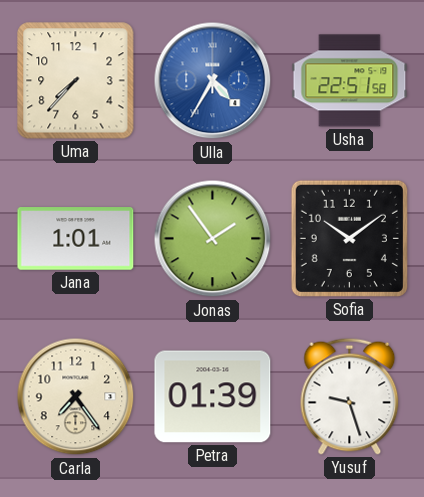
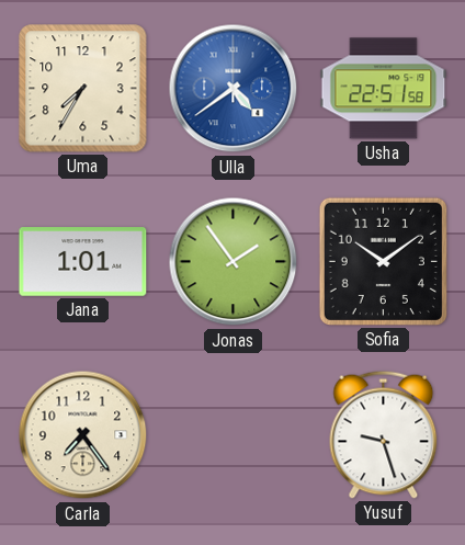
Uma: 7:37 -> 7:35 (83, 89)
Ulla: 4:35 -> 4:39 (234, 89)
Petra: 01:39 -> none (213, 397)
